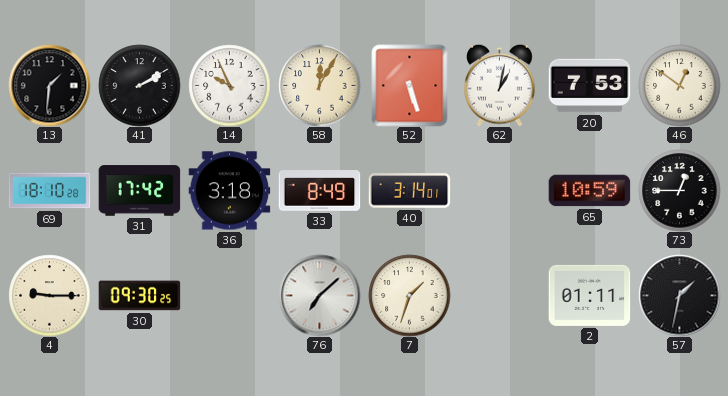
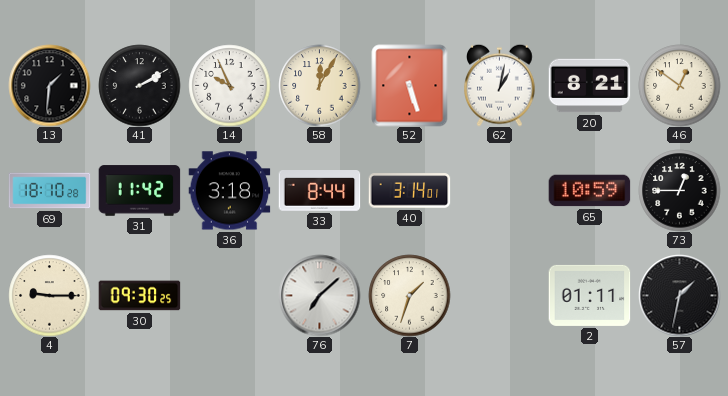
20: 7:53 -> 8:21 (589, 86)
31: 17:42 -> 11:42 (139, 191)
33: 8:49 -> 8:44 (319, 191)
